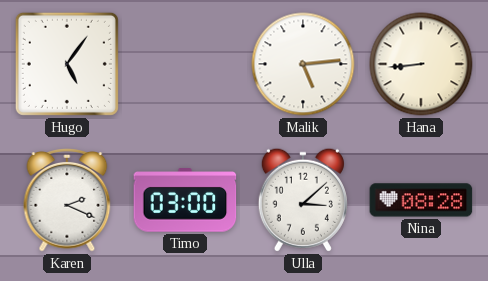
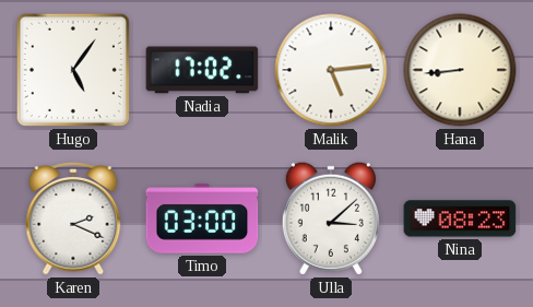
Nadia: none -> 17:02 (202, 70)
Nina: 08:28 -> 08:23 (460, 219)
